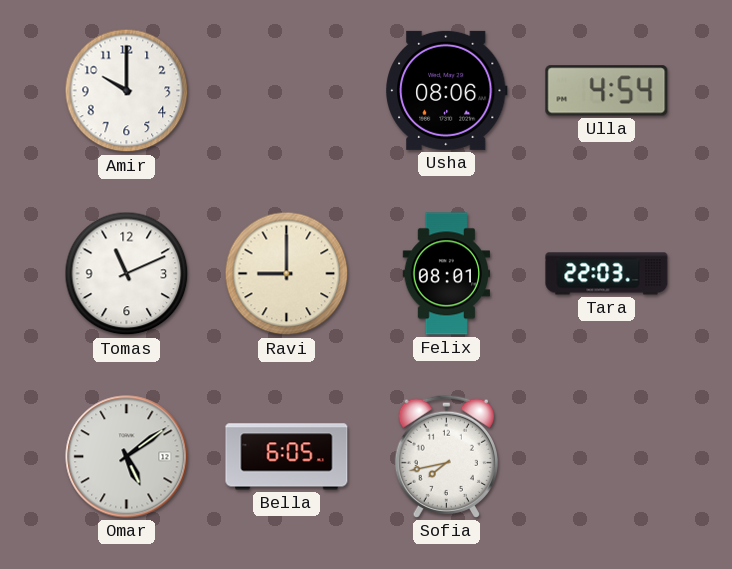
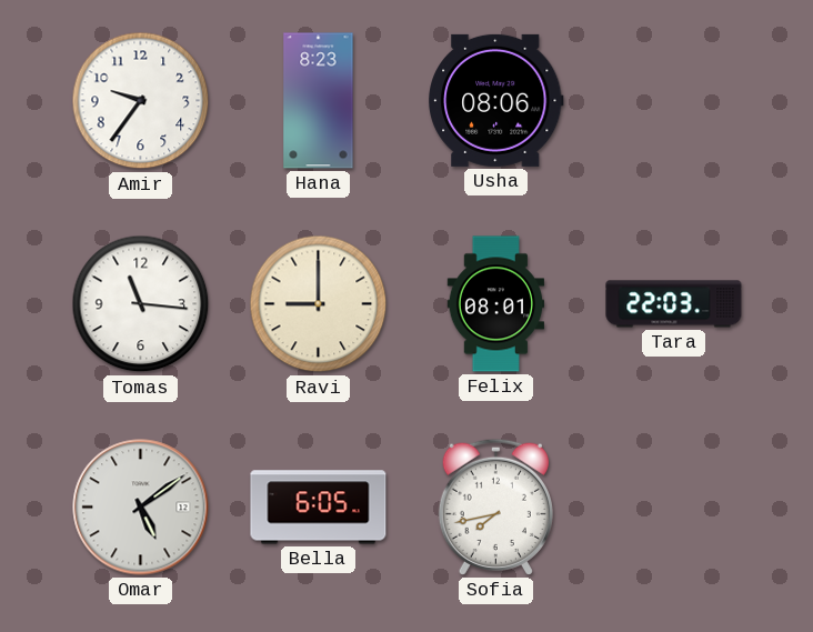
Amir: 10:00 -> 9:36 (141, 101)
Hana: none -> 8:23 (319, 101)
Ulla: 4:54 -> none (607, 91)
Tomas: 11:11 -> 11:16 (141, 304)
